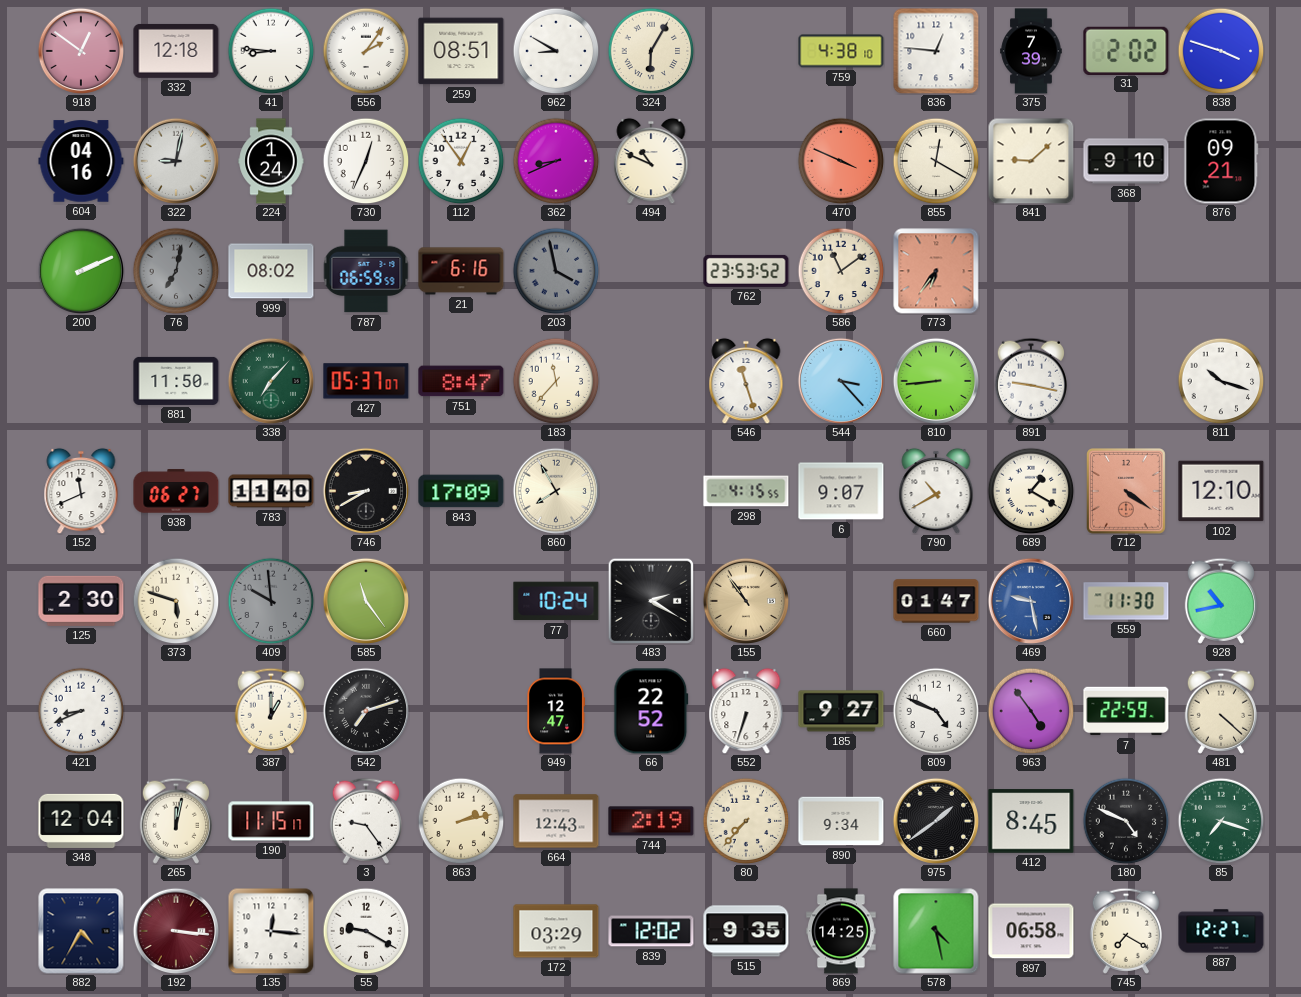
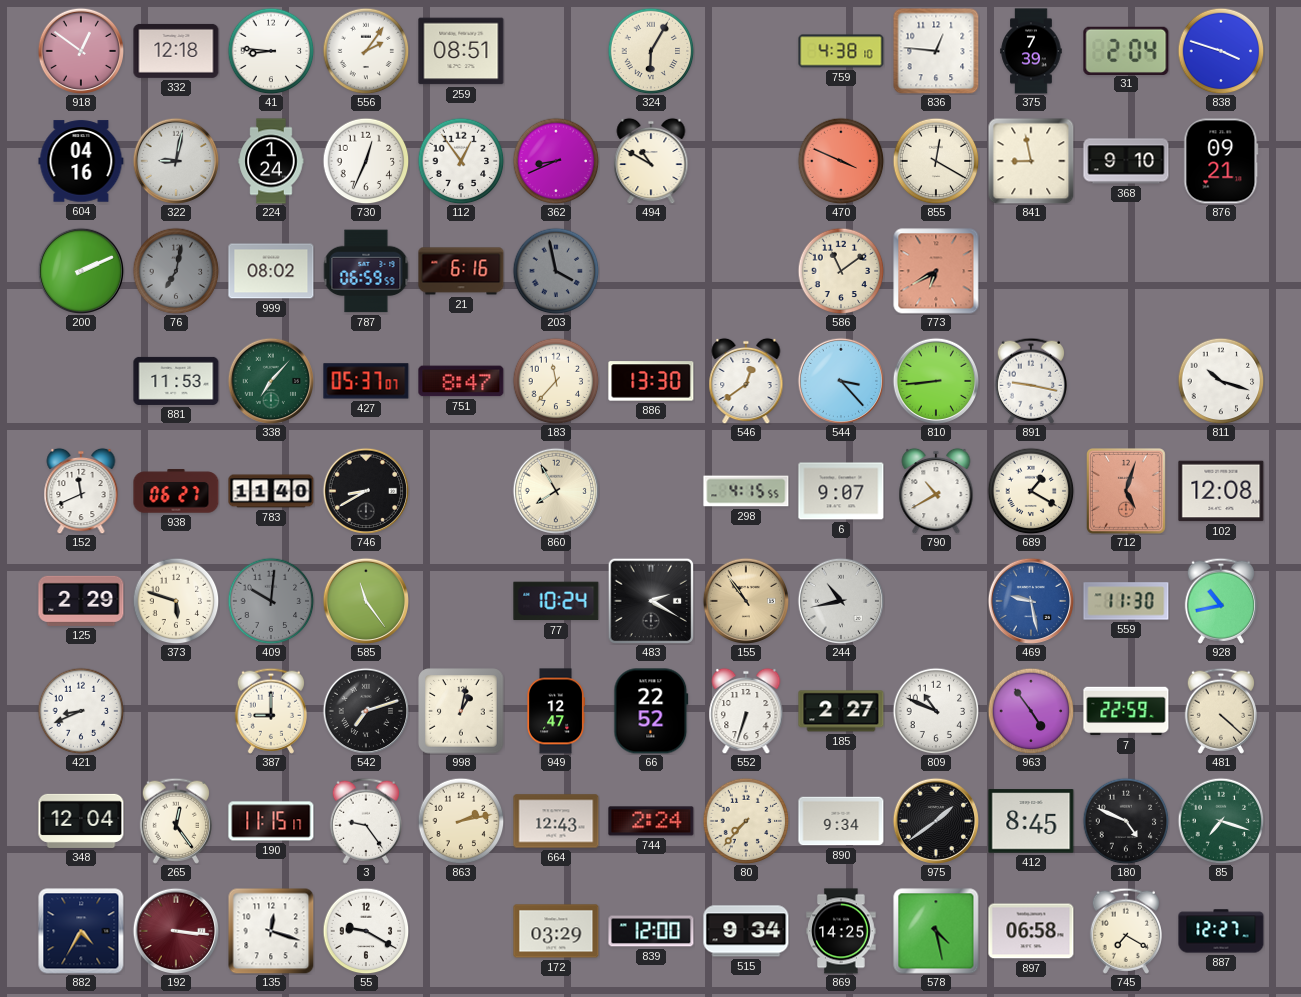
962: 8:50 -> none (556, 51)
31: 2:02 -> 2:04 (1126, 50)
494: 10:49 -> 10:50 (651, 161)
841: 9:08 -> 8:58 (1031, 161)
762: 23:53 -> none (746, 271)
773: 6:36 -> 6:40 (936, 271)
881: 11:50 -> 11:53 (176, 381)
886: none -> 13:30 (651, 381)
546: 11:27 -> 12:39 (746, 381)
843: 17:09 -> none (461, 491)
712: 4:21 -> 5:03 (1127, 492)
102: 12:10 -> 12:08 (1221, 491)
125: 2:30 -> 2:29 (81, 601)
409: 9:59 -> 10:01 (271, 601)
244: none -> 10:43 (841, 601)
660: 01:47 -> none (936, 601)
387: 1:00 -> 9:00 (270, 711)
998: none -> 1:02 (461, 711)
185: 9:27 -> 2:27 (841, 711)
809: 4:49 -> 10:49 (936, 711)
265: 12:02 -> 12:24 (175, 821)
744: 2:19 -> 2:24 (651, 821)
135: 12:16 -> 12:18 (271, 931)
839: 12:02 -> 12:00 (651, 931)
515: 9:35 -> 9:34 (746, 931)
